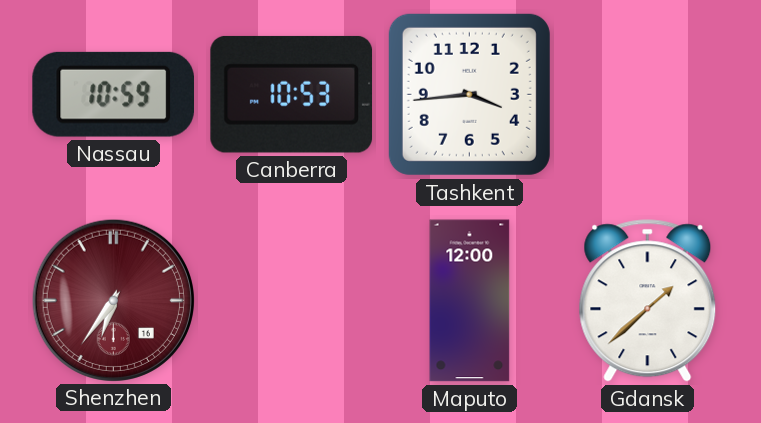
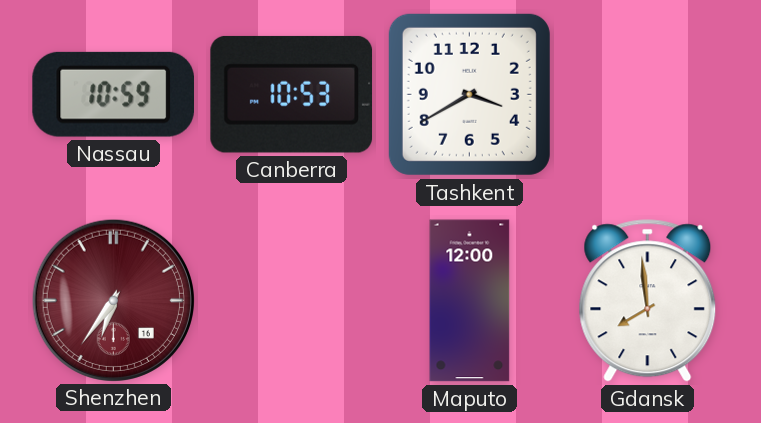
Tashkent: 3:44 -> 3:40 (469, 94)
Gdansk: 1:38 -> 7:59 (648, 301)
